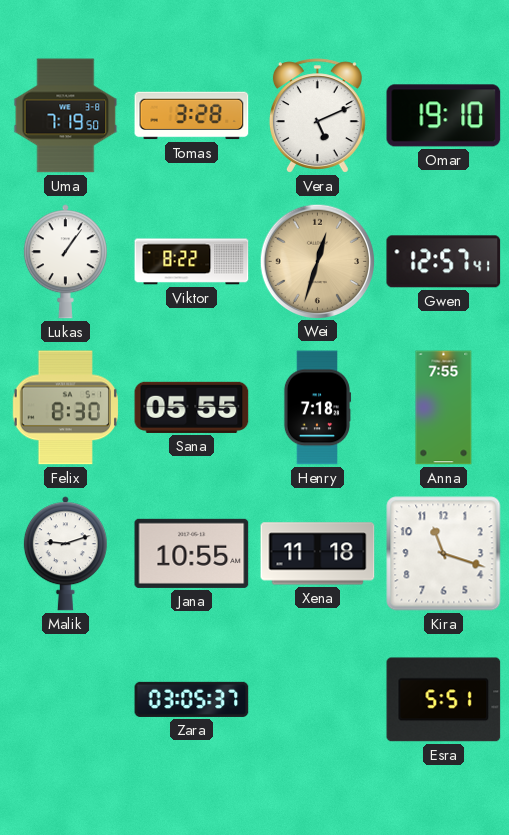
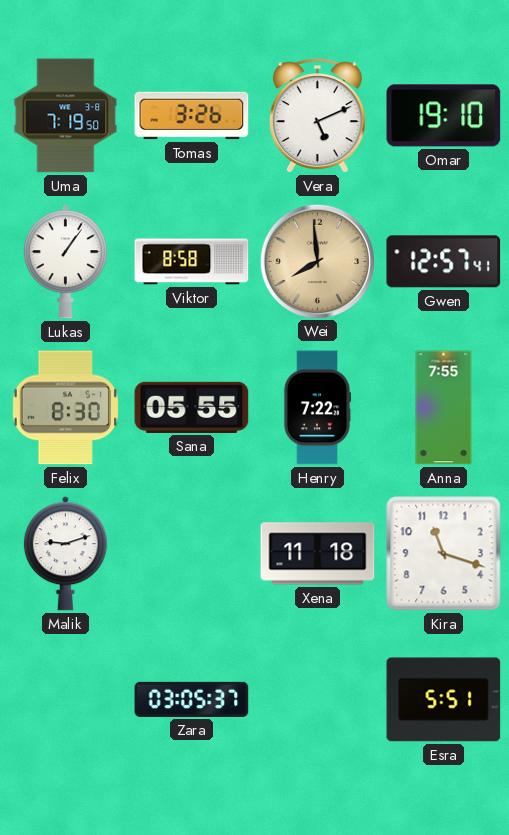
Tomas: 3:28 -> 3:26 (192, 116)
Viktor: 8:22 -> 8:58 (192, 262)
Wei: 12:33 -> 7:59 (317, 261)
Henry: 7:18 -> 7:22 (317, 408)
Jana: 10:55 -> none (192, 553)
